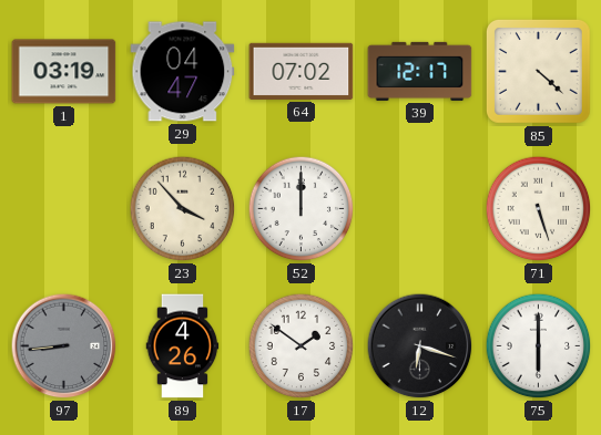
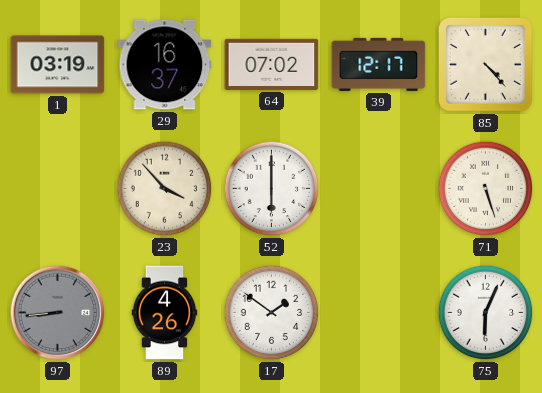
29: 04:47 -> 16:37 (165, 65)
85: 4:22 -> 4:23 (485, 64)
52: 12:00 -> 6:00 (272, 189)
12: 6:18 -> none (420, 346)
75: 6:00 -> 6:04 (486, 313)
